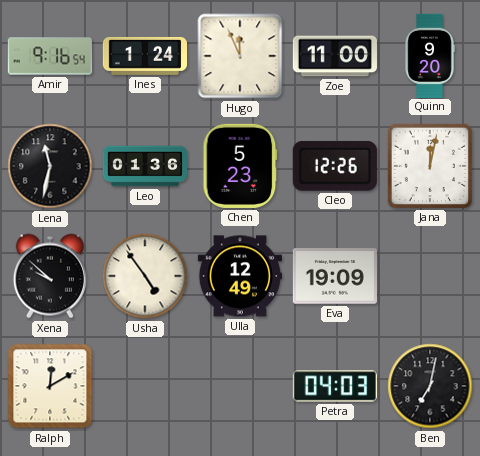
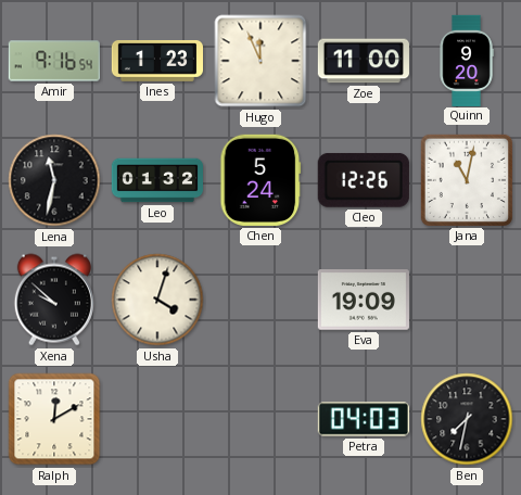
Ines: 1:24 -> 1:23 (156, 61)
Leo: 01:36 -> 01:32 (157, 180)
Chen: 5:23 -> 5:24 (260, 180)
Jana: 12:02 -> 11:02 (467, 180)
Usha: 4:54 -> 4:03 (157, 300)
Ulla: 12:49 -> none (240, 276)
Ben: 7:02 -> 7:32 (467, 419)
